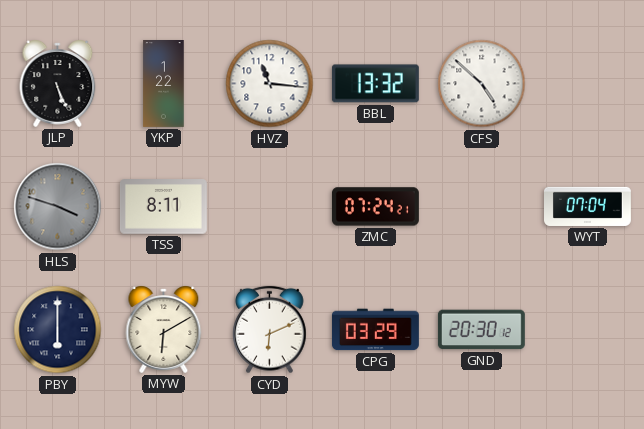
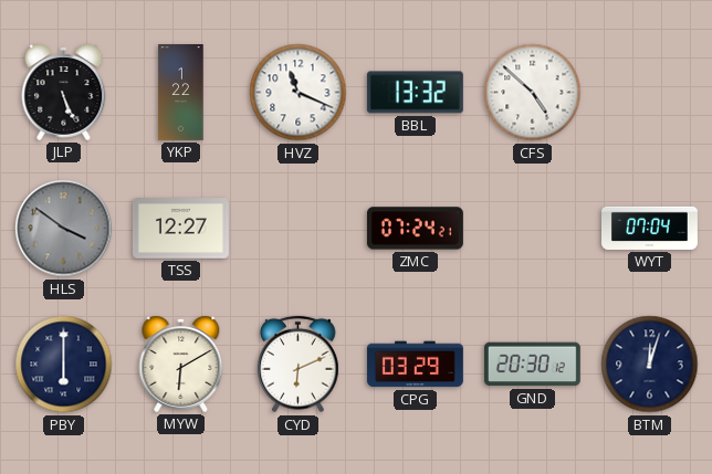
HVZ: 11:16 -> 11:19 (299, 93)
HLS: 3:48 -> 3:51 (64, 229)
TSS: 8:11 -> 12:27 (180, 229)
BTM: none -> 12:03 (650, 365)
